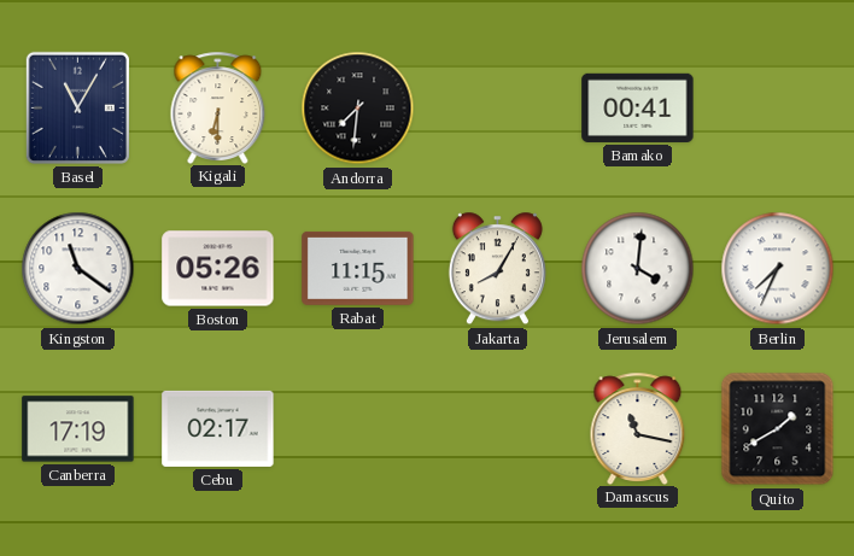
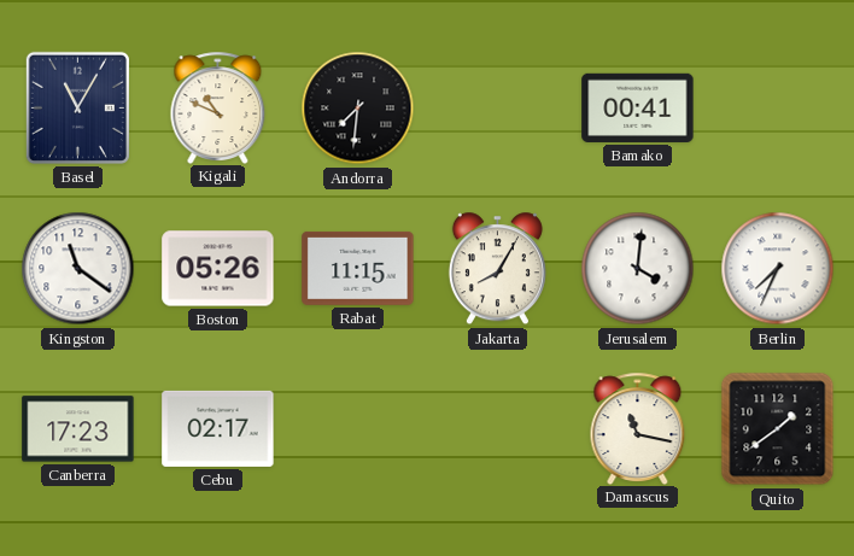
Kigali: 6:30 -> 10:49 (218, 107)
Canberra: 17:19 -> 17:23 (78, 429)
Quito: 1:40 -> 1:39 (778, 429)
